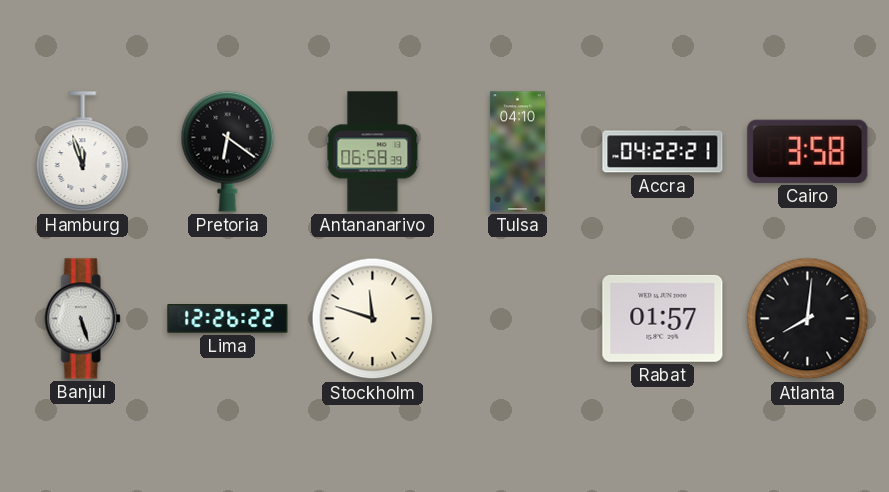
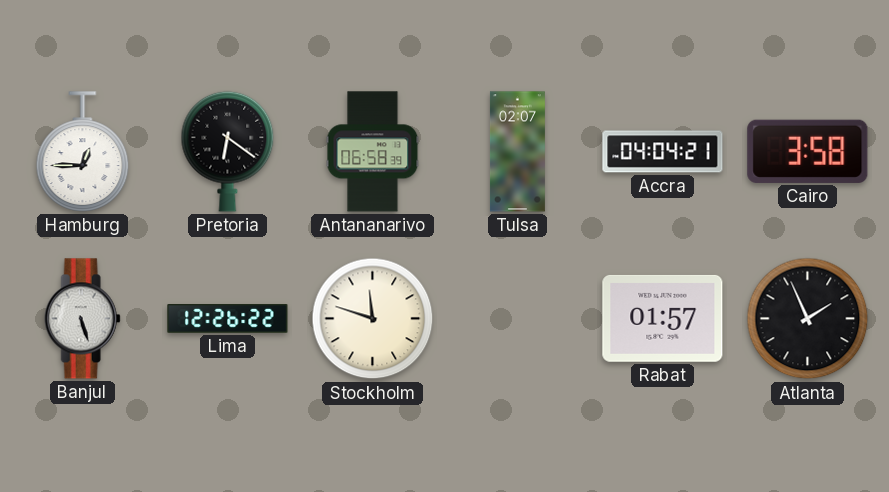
Hamburg: 11:57 -> 12:45 (83, 152)
Tulsa: 04:10 -> 02:07 (517, 152)
Accra: 04:22 -> 04:04 (663, 152)
Atlanta: 8:01 -> 1:56 (808, 319)
